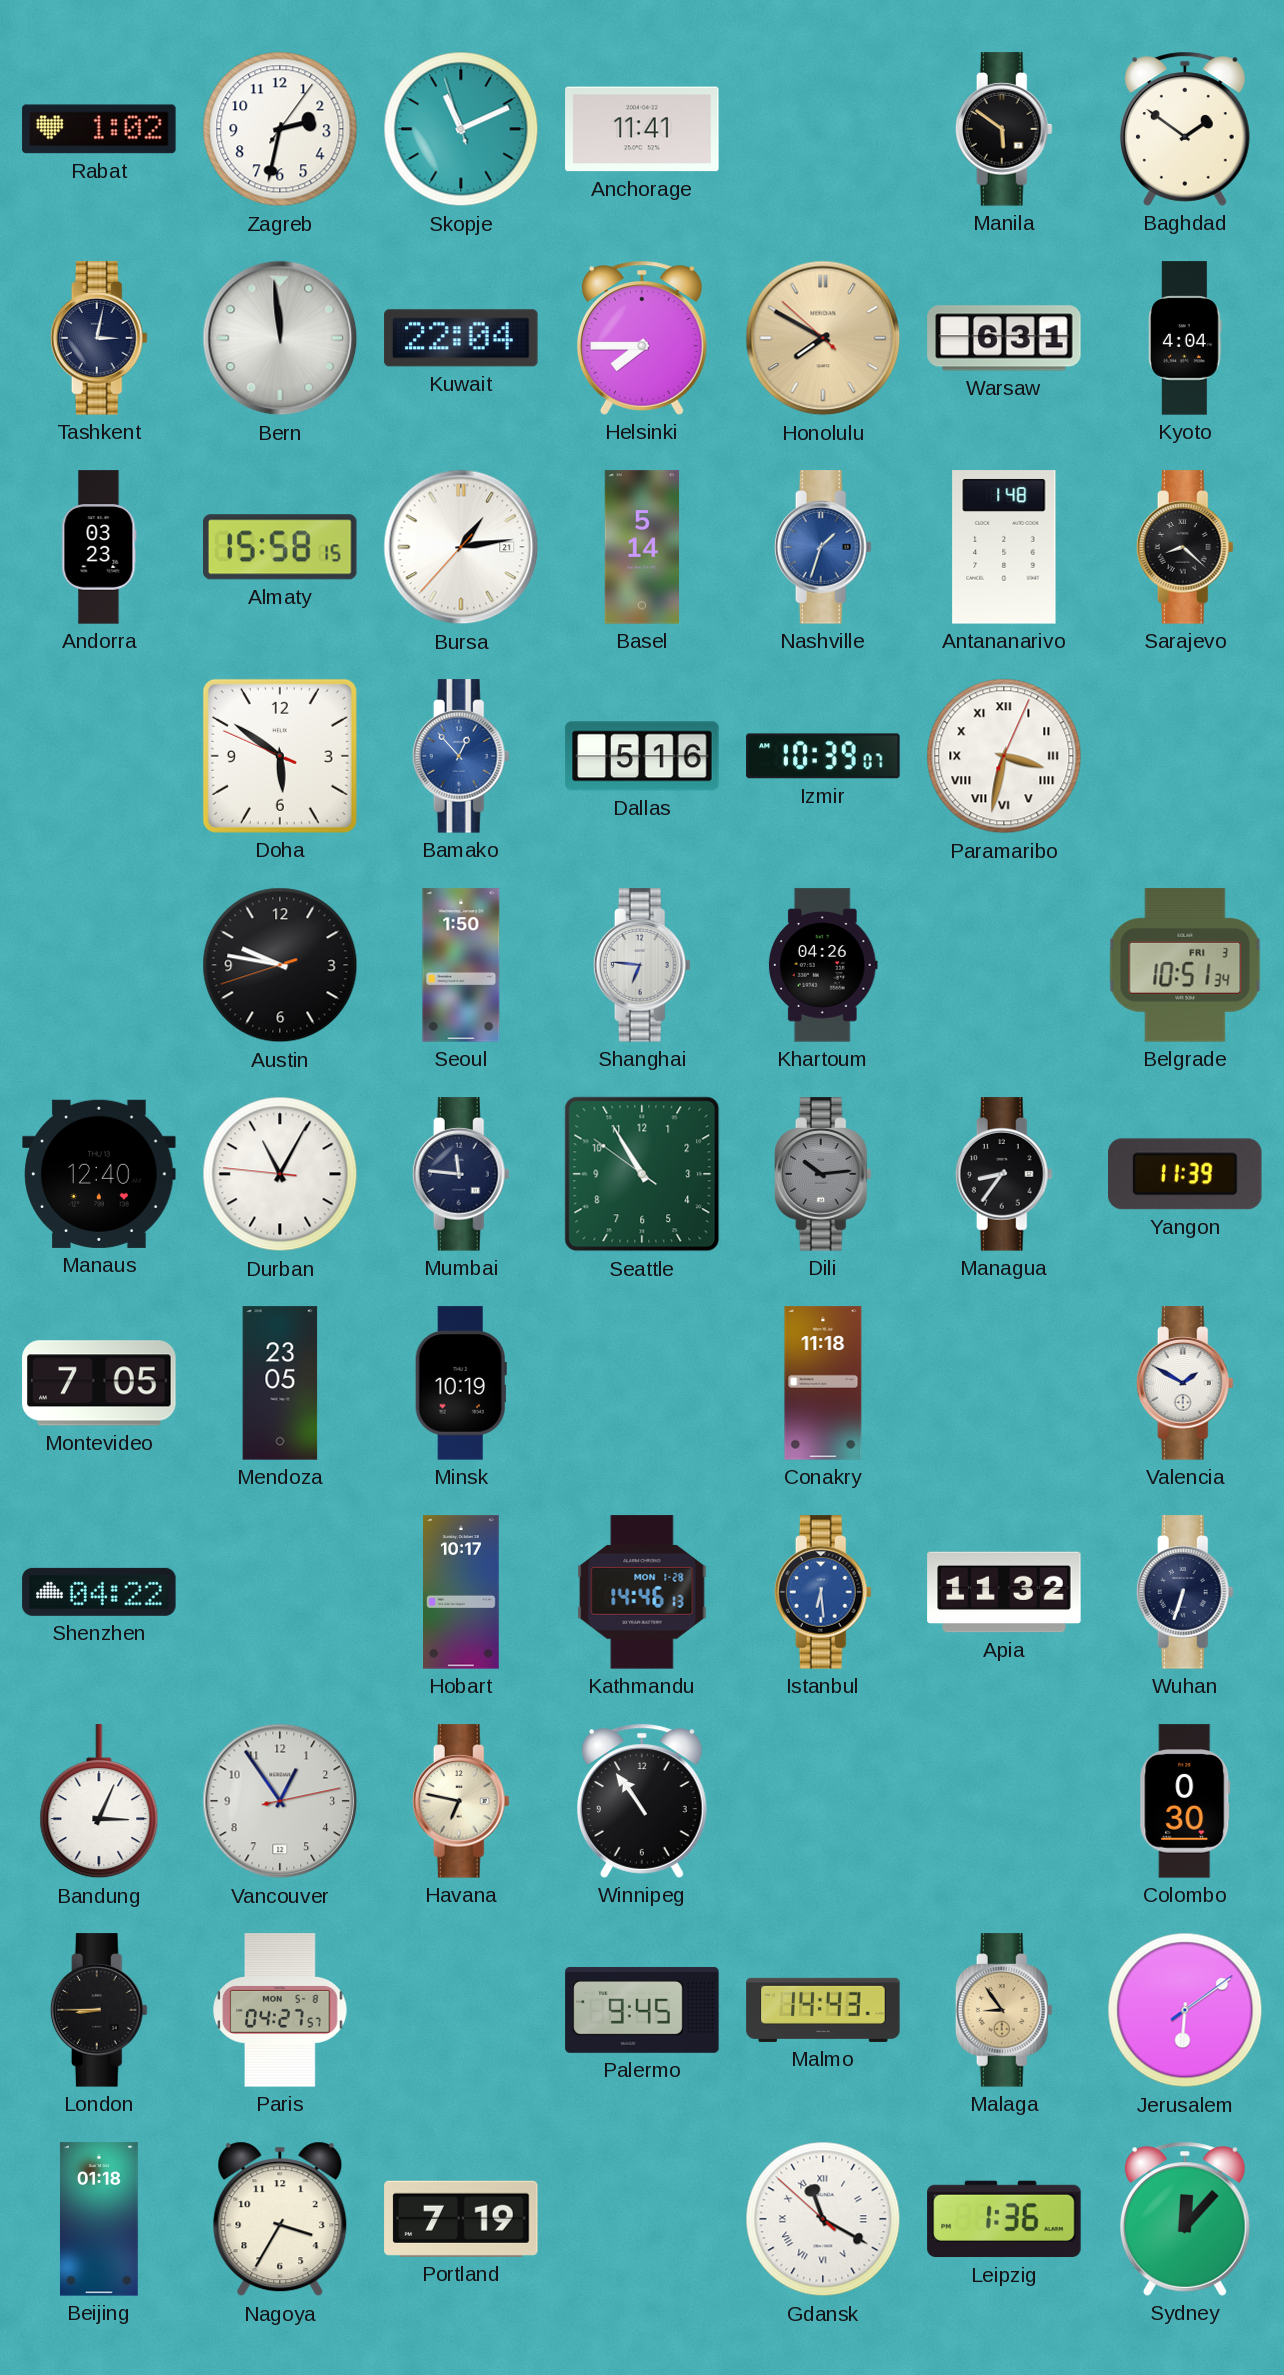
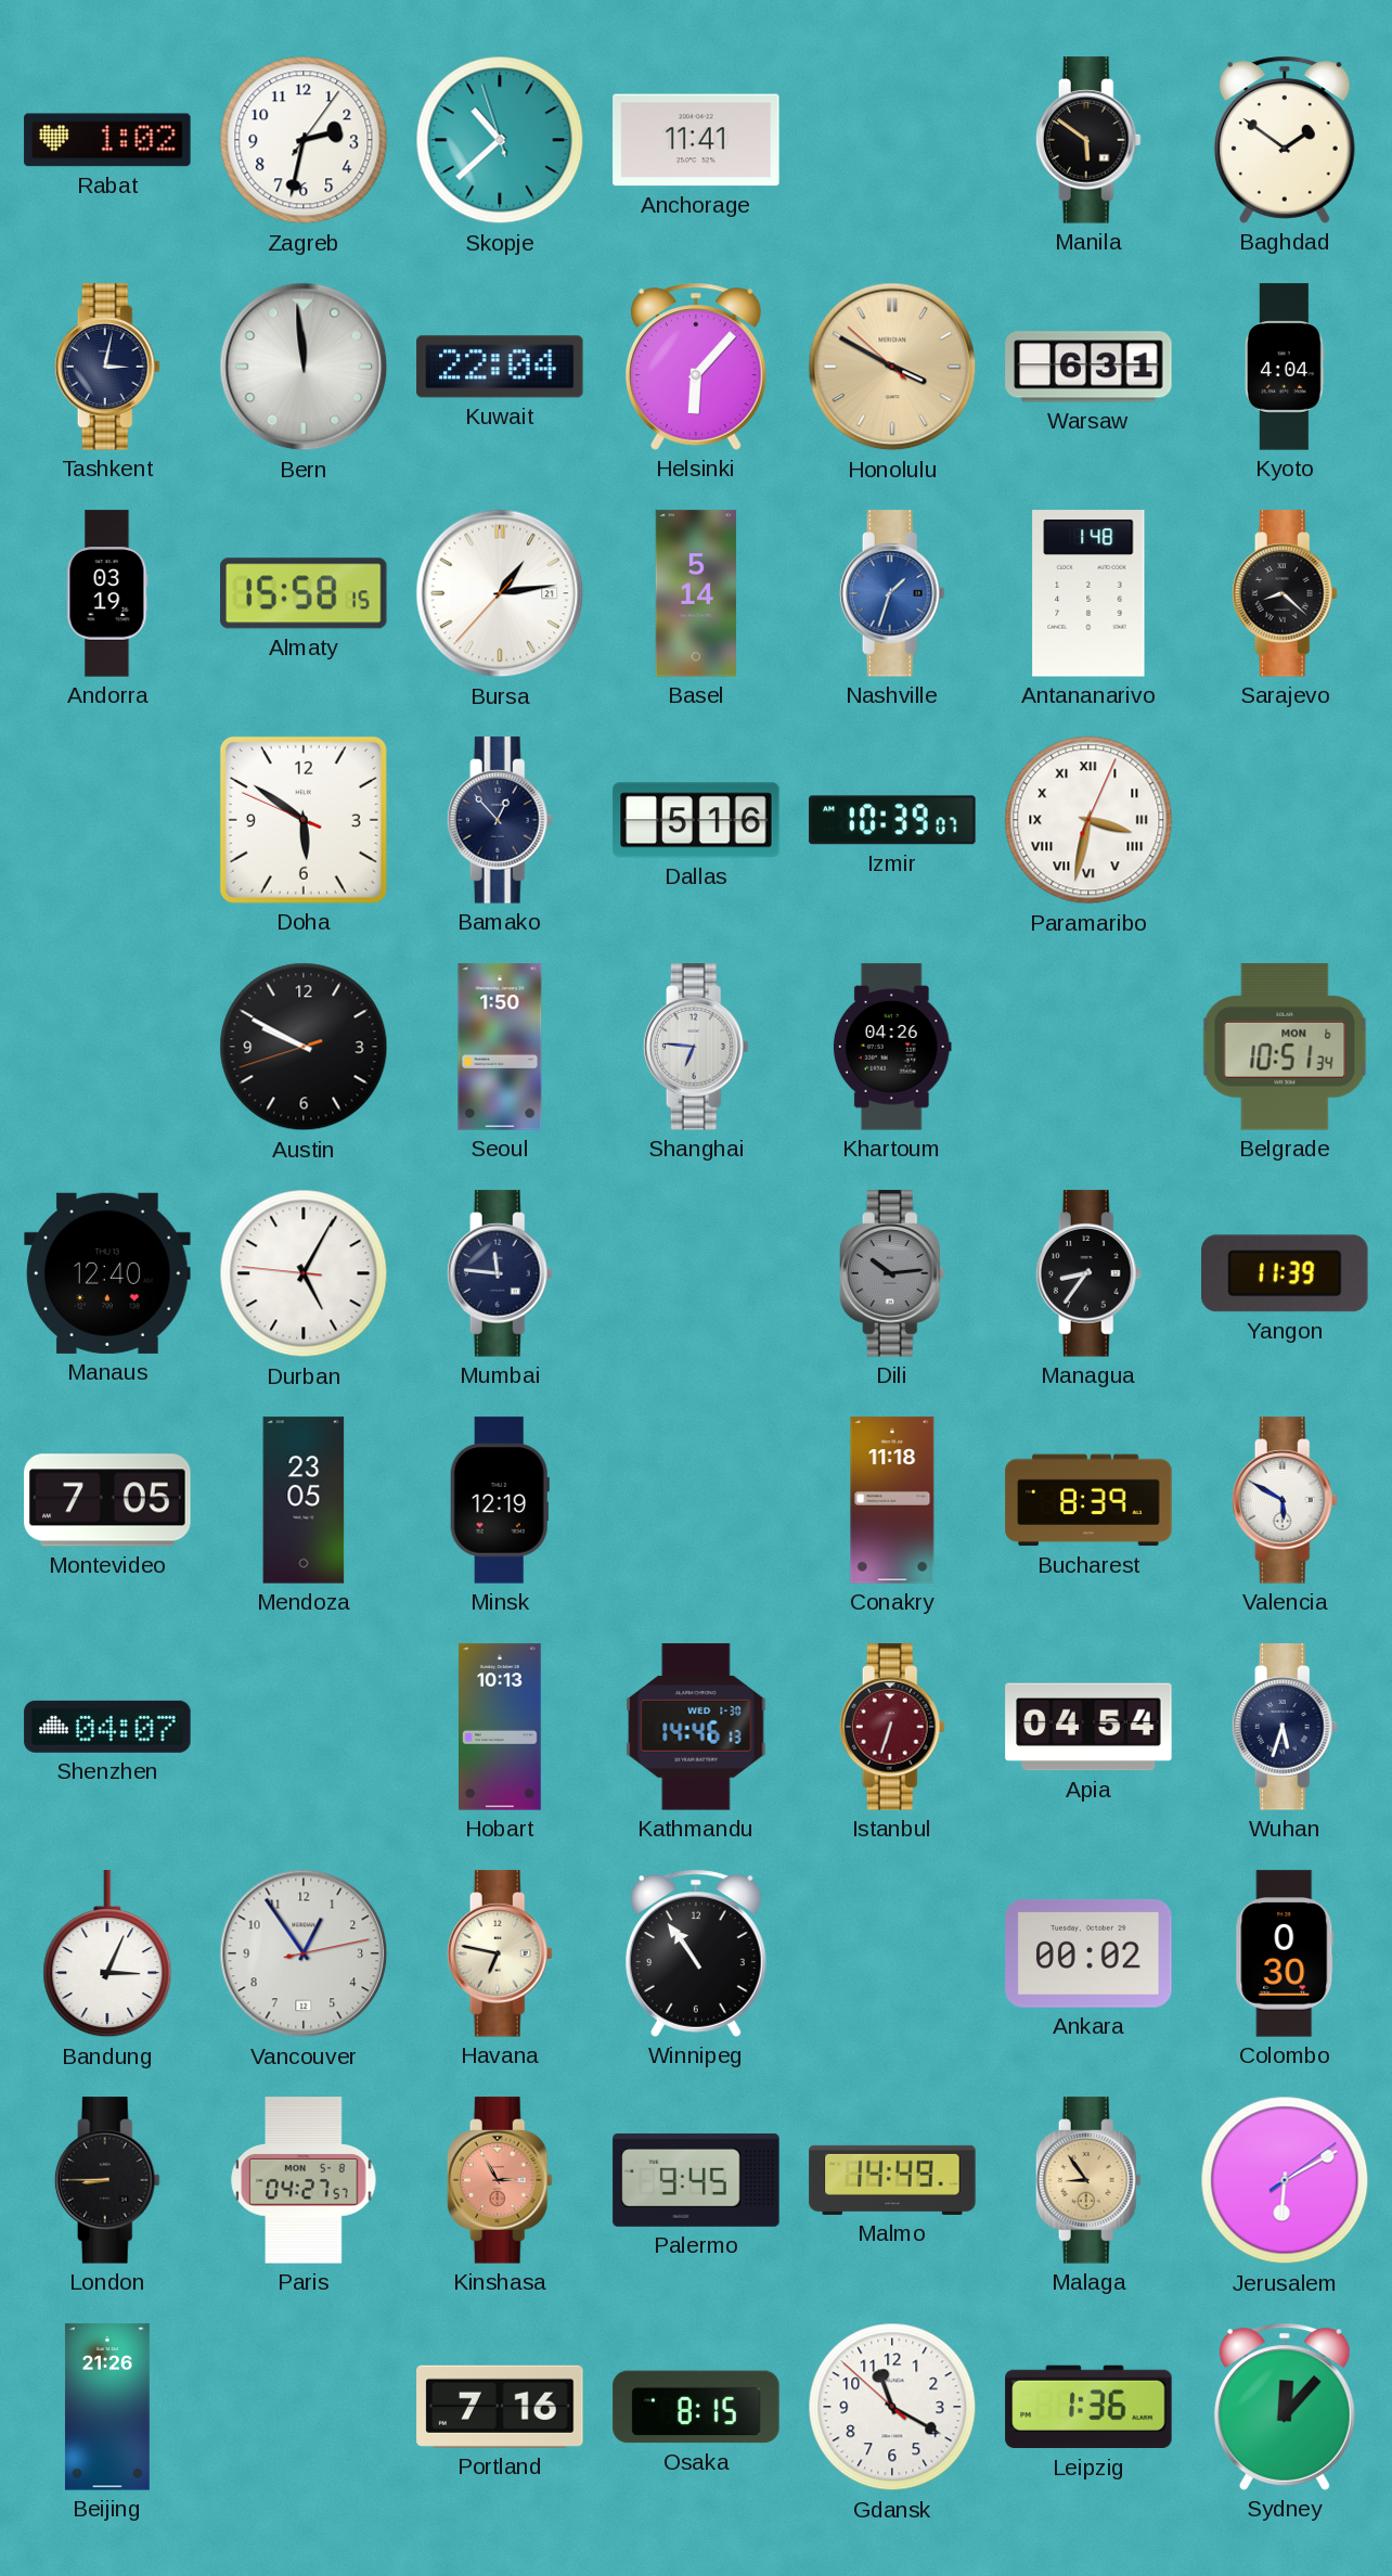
Skopje: 11:10 -> 10:37 (500, 140)
Helsinki: 7:45 -> 6:07 (696, 367)
Honolulu: 7:49 -> 3:49 (892, 367)
Andorra: 03:23 -> 03:19 (107, 593)
Bamako dial: blue -> navy (500, 820)
Austin: 9:46 -> 9:49 (304, 1047)
Belgrade date: FRI 3 -> MON 6 (1285, 1047)
Durban: 11:04 -> 5:04 (304, 1273)
Seattle: 10:54 -> none (642, 1174)
Minsk: 10:19 -> 12:19 (500, 1500)
Bucharest: none -> 8:39 (1088, 1500)
Valencia: 1:50 -> 5:50 (1285, 1500)
Shenzhen: 04:22 -> 04:07 (107, 1727)
Hobart: 10:17 -> 10:13 (501, 1727)
Kathmandu date: MON 1-28 -> WED 1-30 (696, 1727)
Istanbul: 6:29 -> 6:33 (892, 1727)
Istanbul dial: blue -> burgundy (892, 1727)
Apia: 11:32 -> 04:54 (1088, 1727)
Wuhan: 6:33 -> 5:33 (1285, 1727)
Ankara: none -> 00:02 (1088, 1953)
Kinshasa: none -> 2:55 (500, 2180)
Malmo: 14:43 -> 14:49 (892, 2180)
Jerusalem: 6:09 -> 6:10 (1285, 2180)
Beijing: 01:18 -> 21:26 (107, 2407)
Nagoya: 3:35 -> none (280, 2219)
Portland: 7:19 -> 7:16 (500, 2407)
Osaka: none -> 8:15 (696, 2407)
Gdansk numerals: Roman -> Arabic (892, 2407)
